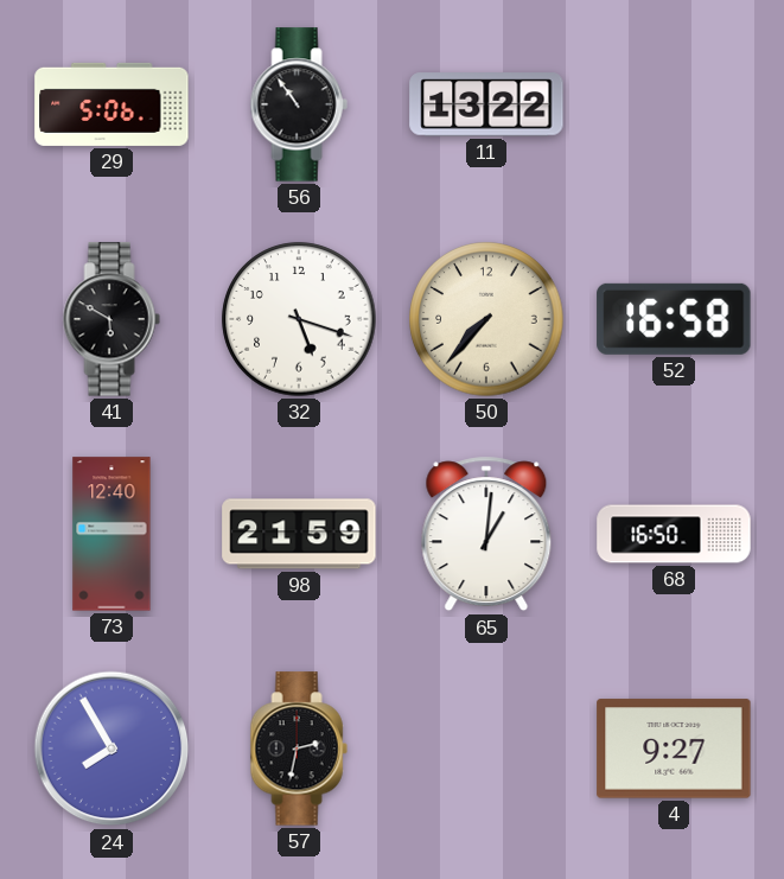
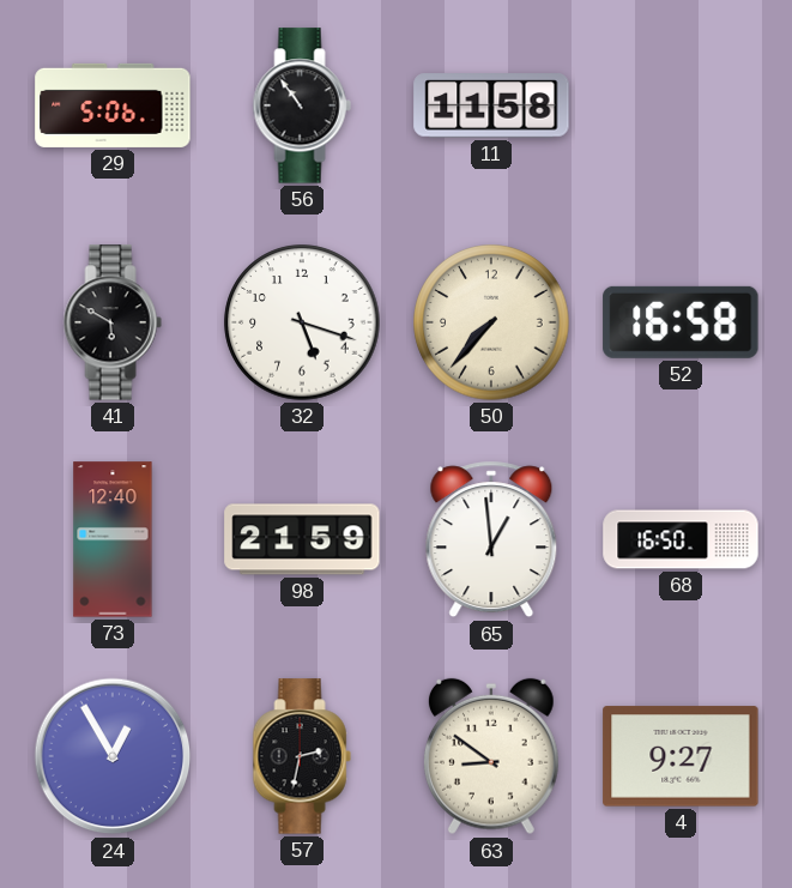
11: 13:22 -> 11:58 (491, 105)
65: 1:01 -> 12:59 (491, 539)
24: 7:55 -> 12:55 (113, 756)
63: none -> 8:51 (492, 756)
